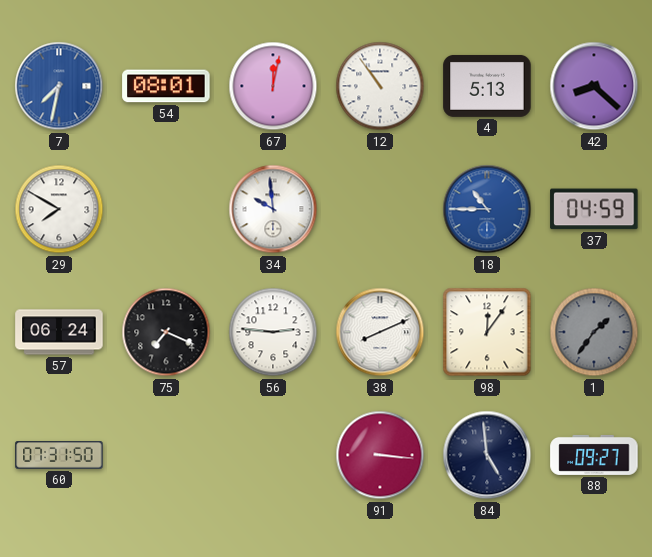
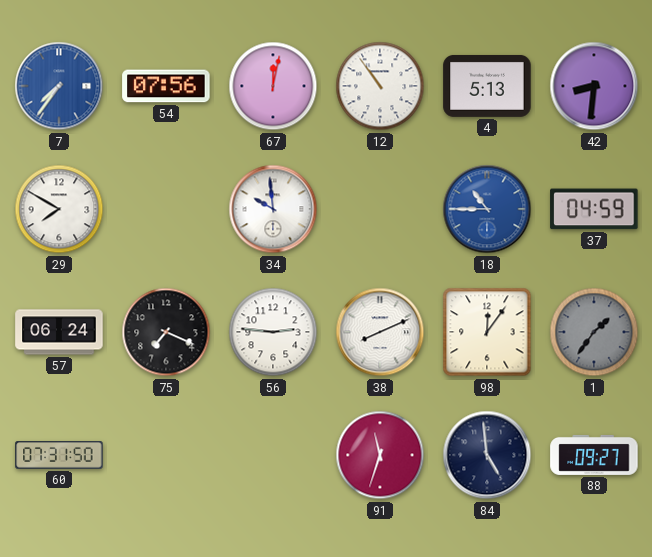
7: 7:32 -> 7:36 (59, 86)
54: 08:01 -> 07:56 (166, 86)
42: 8:22 -> 8:31 (594, 86)
91: 3:16 -> 11:33 (380, 455)
